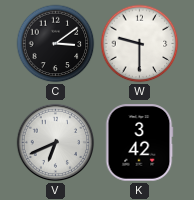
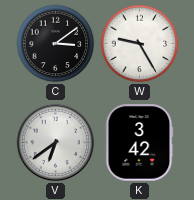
W: 9:30 -> 9:25 (140, 44)
V: 6:41 -> 6:39 (56, 143)
